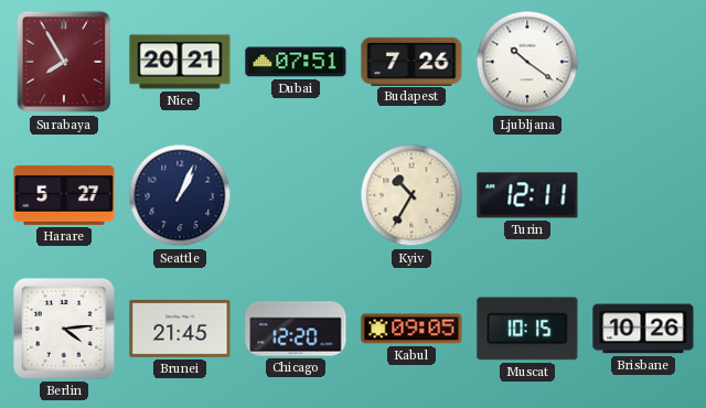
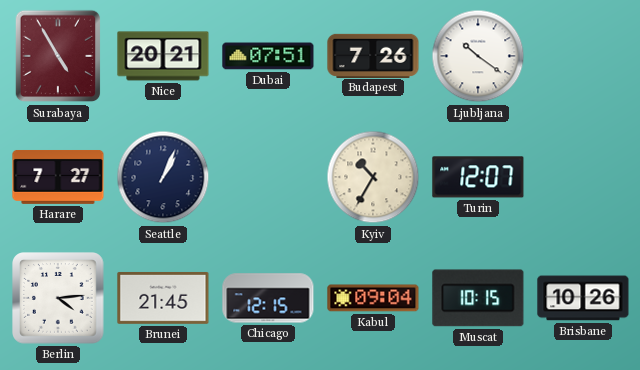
Surabaya: 7:55 -> 4:55 (58, 56)
Harare: 5:27 -> 7:27 (58, 177)
Turin: 12:11 -> 12:07 (478, 177)
Chicago: 12:20 -> 12:15 (268, 298)
Kabul: 09:05 -> 09:04 (373, 298)
